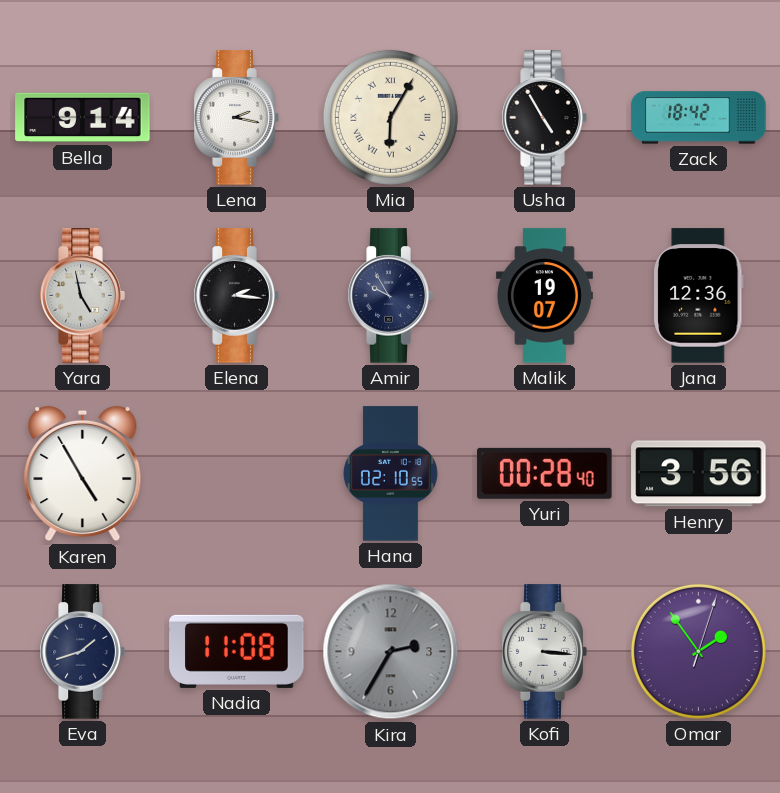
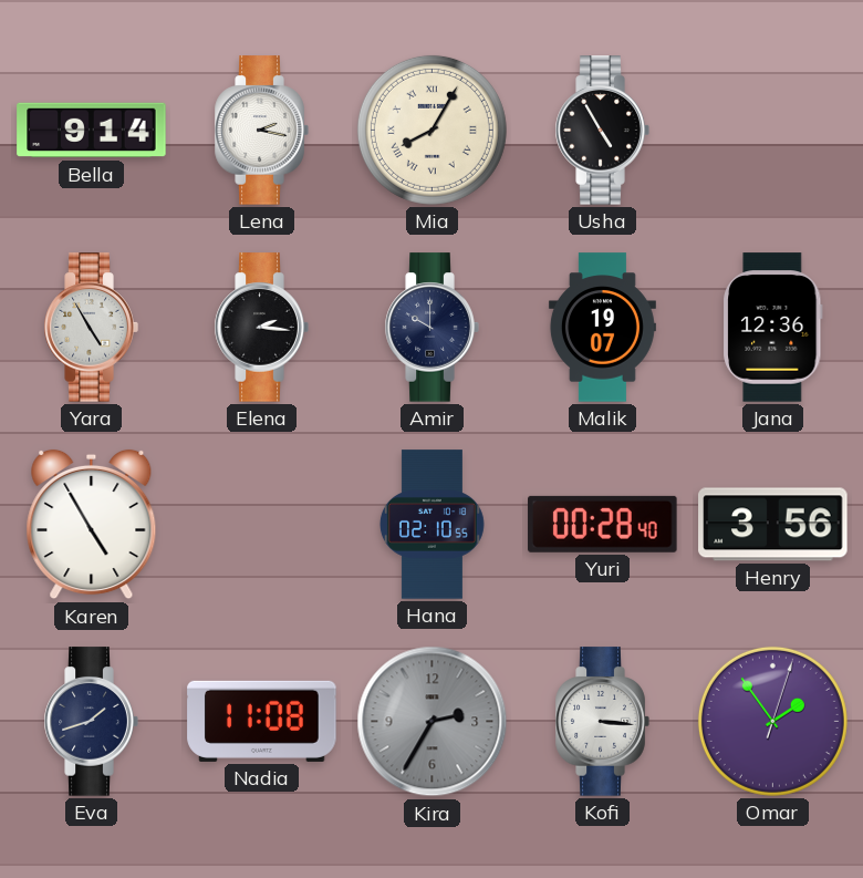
Mia: 6:05 -> 8:05 (431, 130)
Zack: 18:42 -> none (699, 118)
Yara: 4:58 -> 4:55 (91, 328)
Amir: 9:55 -> 10:00 (431, 328)
